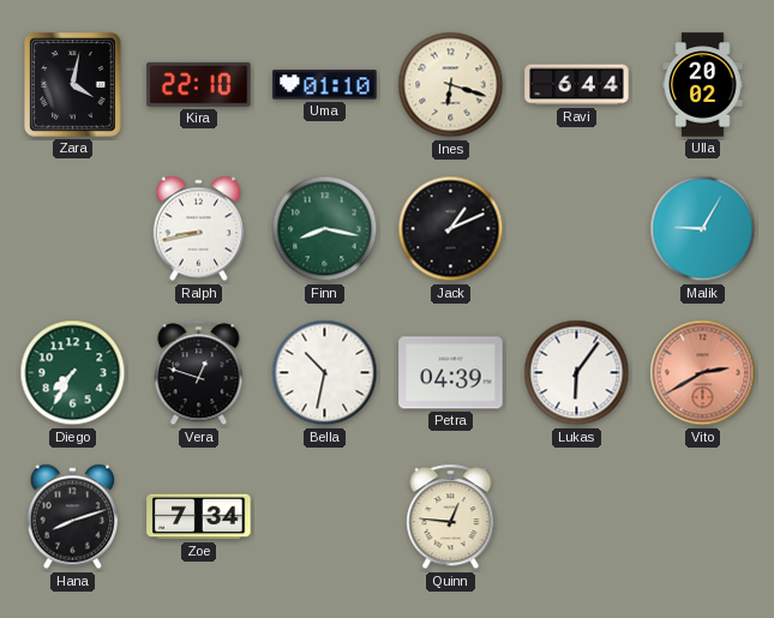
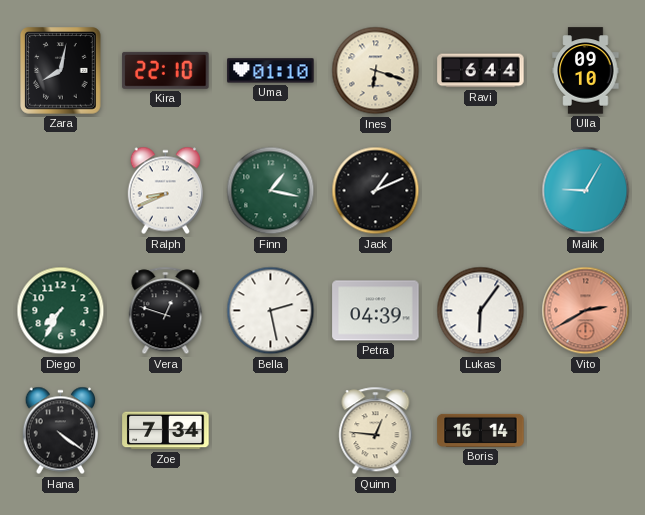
Zara: 4:02 -> 8:02 (61, 71)
Ulla: 20:02 -> 09:10 (586, 71)
Ralph: 8:43 -> 8:41 (165, 191)
Finn: 8:17 -> 1:17 (271, 191)
Bella: 10:32 -> 2:28 (271, 311)
Hana: 8:12 -> 4:21 (60, 431)
Boris: none -> 16:14 (481, 430)
